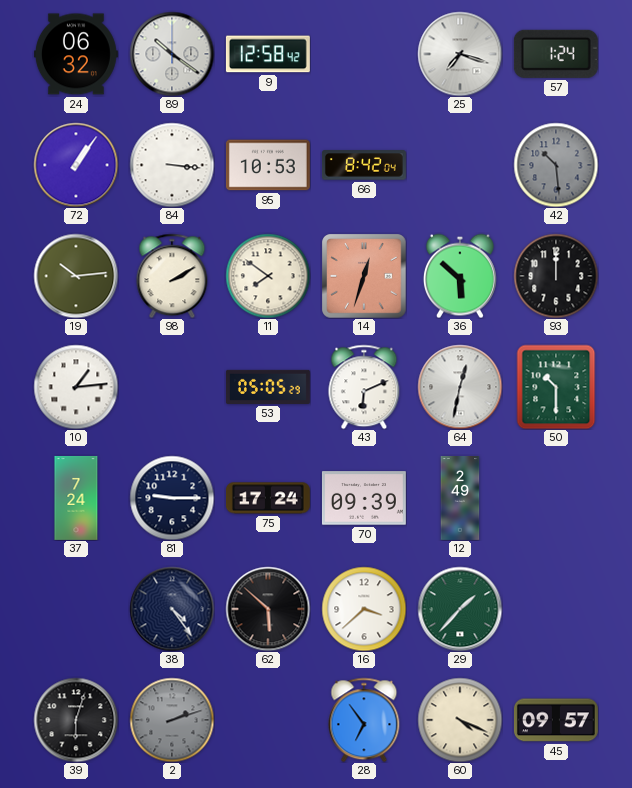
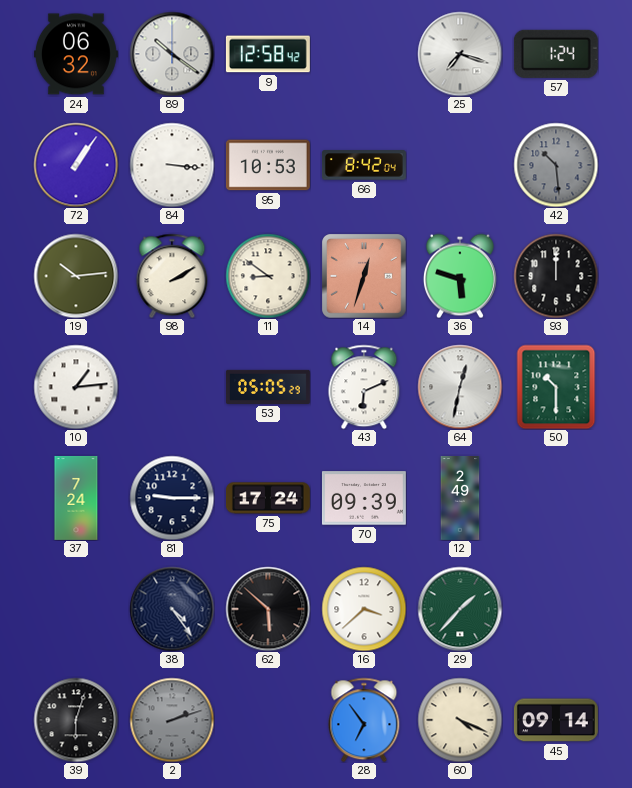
11: 7:51 -> 8:51 (268, 276)
36: 5:52 -> 5:48 (460, 276)
45: 09:57 -> 09:14 (556, 720)
